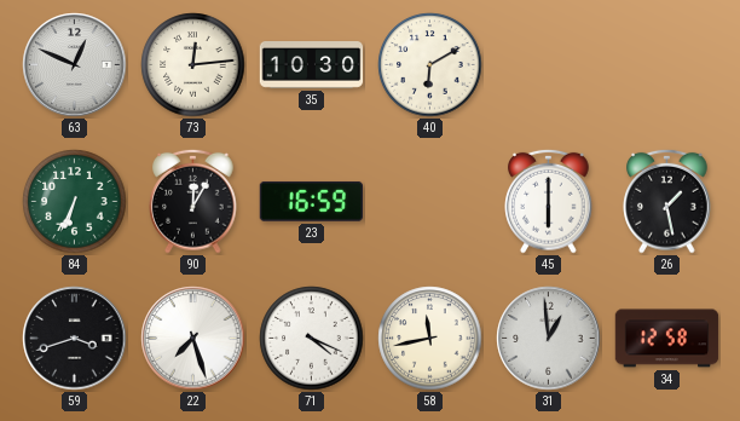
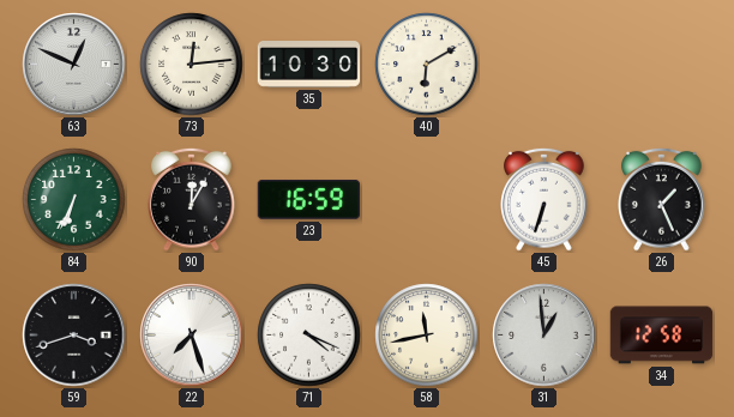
45: 6:00 -> 6:33 (545, 199)
26: 1:28 -> 1:26 (662, 199)
